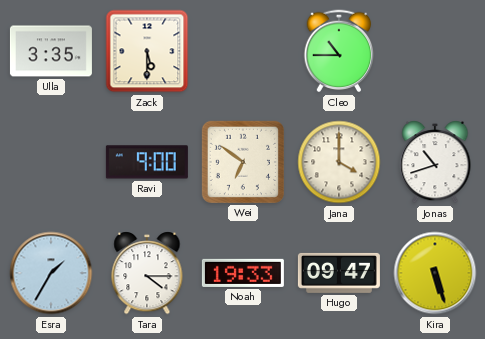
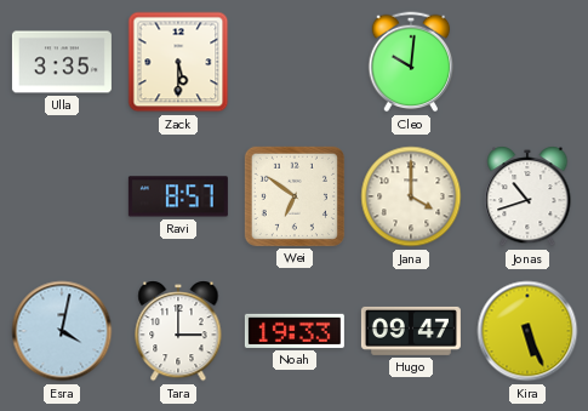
Cleo: 10:45 -> 10:01 (411, 62)
Ravi: 9:00 -> 8:57 (178, 196)
Esra: 1:35 -> 4:02 (62, 331)
Tara: 4:15 -> 3:00 (178, 331)
Kira: 5:27 -> 5:26 (527, 331)
